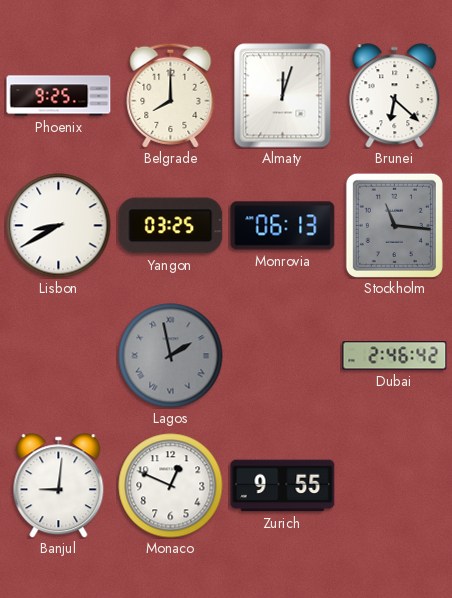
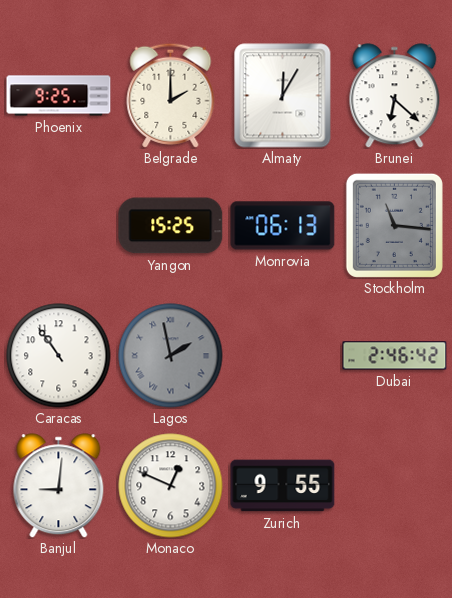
Belgrade: 8:00 -> 2:00 (171, 95)
Almaty: 12:03 -> 12:05 (283, 96)
Lisbon: 8:40 -> none (59, 226)
Yangon: 03:25 -> 15:25 (171, 226)
Caracas: none -> 10:54 (59, 356)
